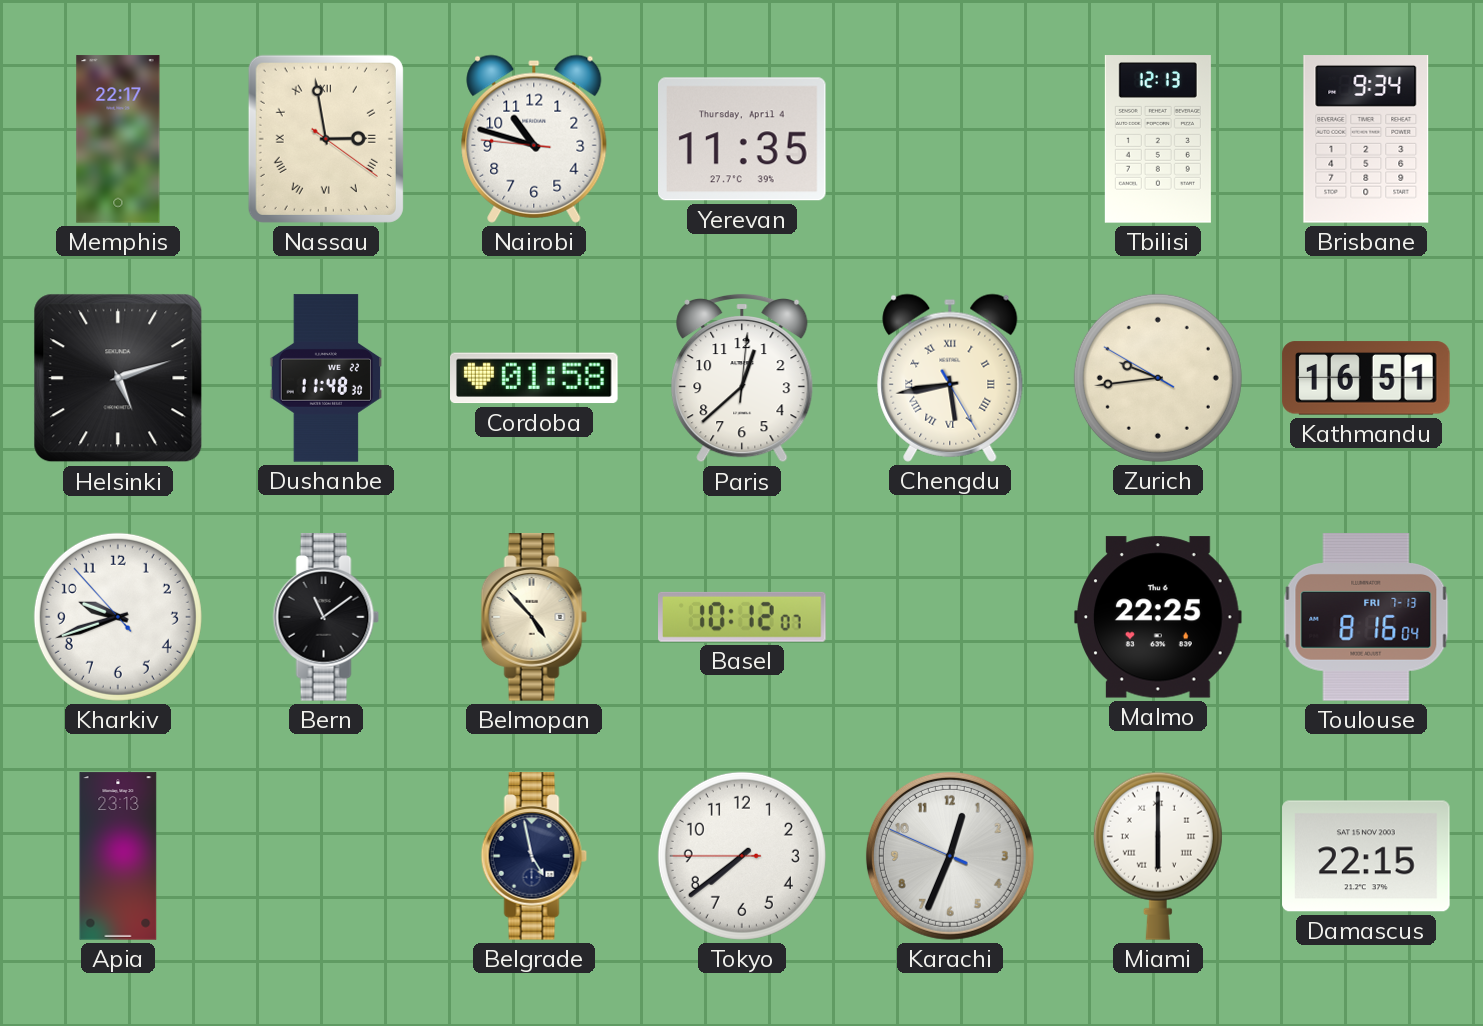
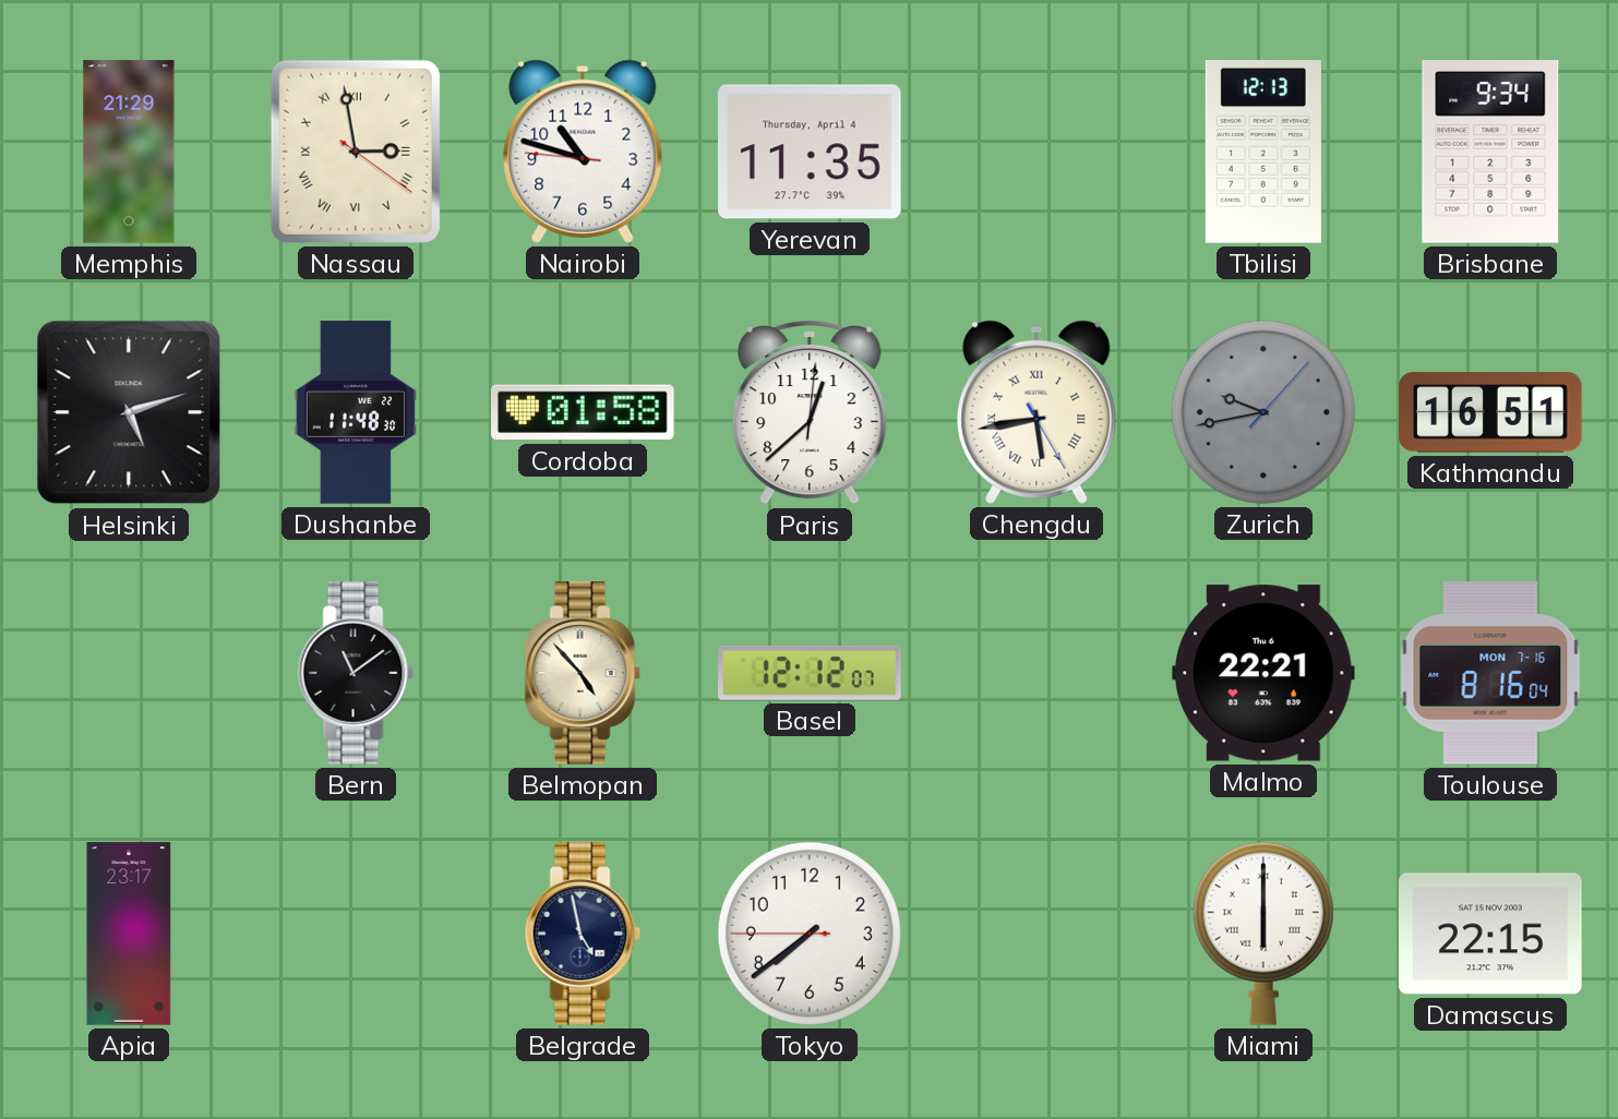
Memphis: 22:17 -> 21:29 (129, 152)
Zurich: 9:43:50 -> 9:43:07 (1263, 412)
Zurich dial: cream -> grey (1263, 412)
Kharkiv: 9:41 -> none (118, 617)
Basel: 10:12 -> 12:12 (811, 673)
Malmo: 22:25 -> 22:21 (1263, 673)
Toulouse date: FRI 7-13 -> MON 7-16 (1490, 673)
Apia: 23:13 -> 23:17 (129, 934)
Karachi: 12:33 -> none (950, 856)
